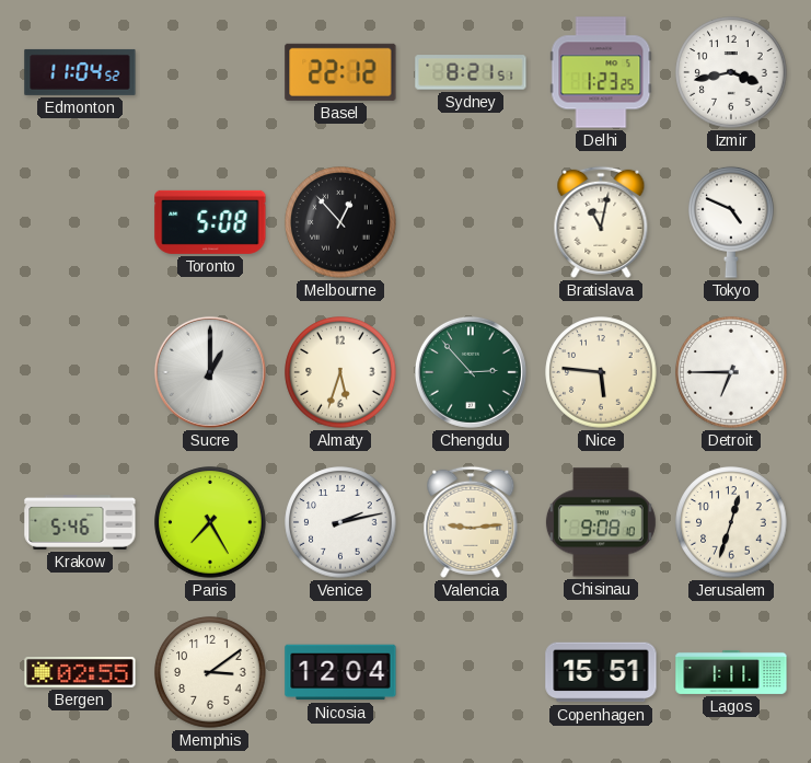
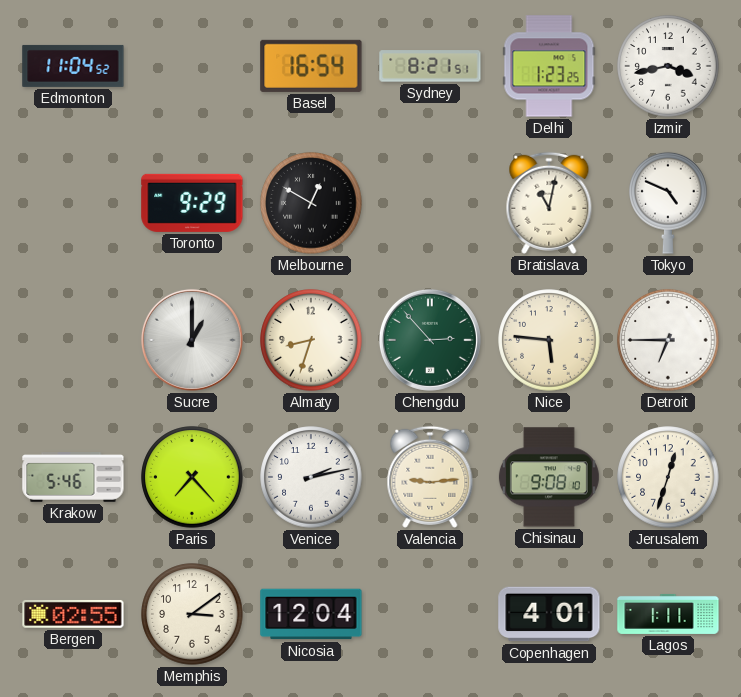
Basel: 22:12 -> 16:54 (311, 66)
Toronto: 5:08 -> 9:29 (192, 203)
Melbourne: 12:53 -> 12:50 (311, 203)
Almaty: 5:33 -> 8:33 (311, 340)
Paris: 7:25 -> 7:23 (192, 477)
Copenhagen: 15:51 -> 4:01 (549, 614)
